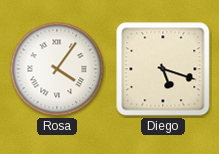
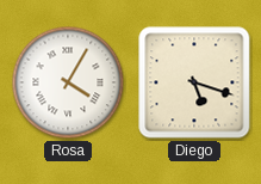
Rosa: 4:06 -> 4:05 (68, 82)
